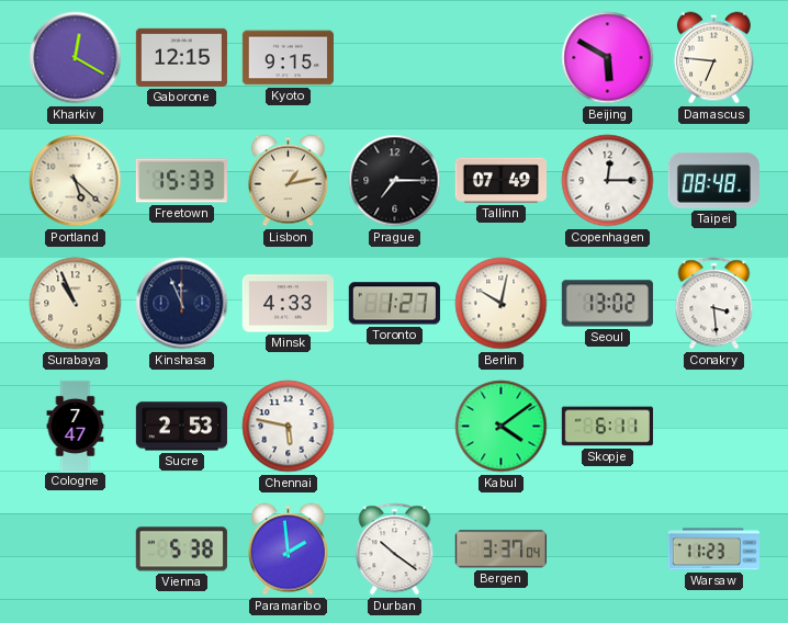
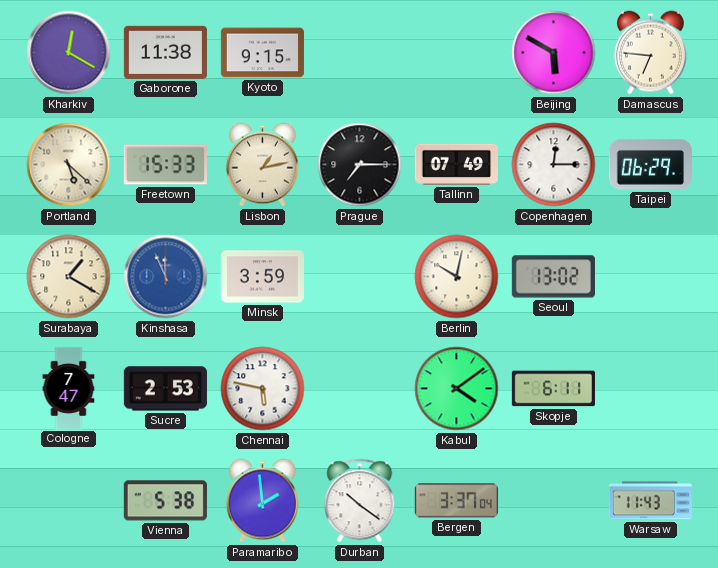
Gaborone: 12:15 -> 11:38 (165, 52)
Taipei: 08:48 -> 06:29 (650, 164)
Surabaya: 10:56 -> 1:20 (69, 277)
Kinshasa dial: navy -> blue (166, 277)
Minsk: 4:33 -> 3:59 (262, 277)
Toronto: 1:27 -> none (394, 304)
Conakry: 3:29 -> none (714, 304)
Warsaw: 11:23 -> 11:43 (650, 501)
